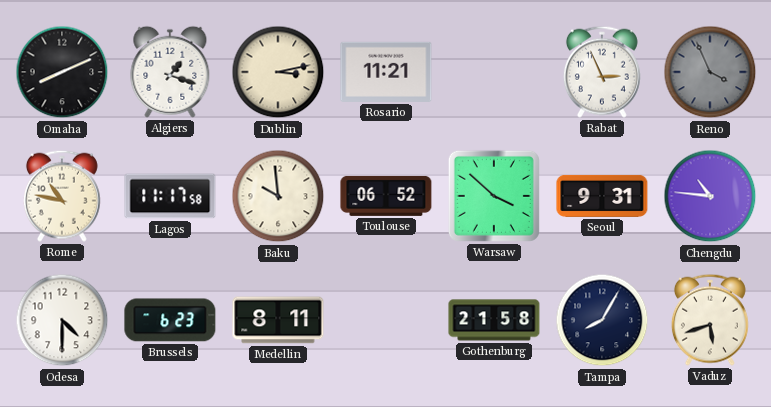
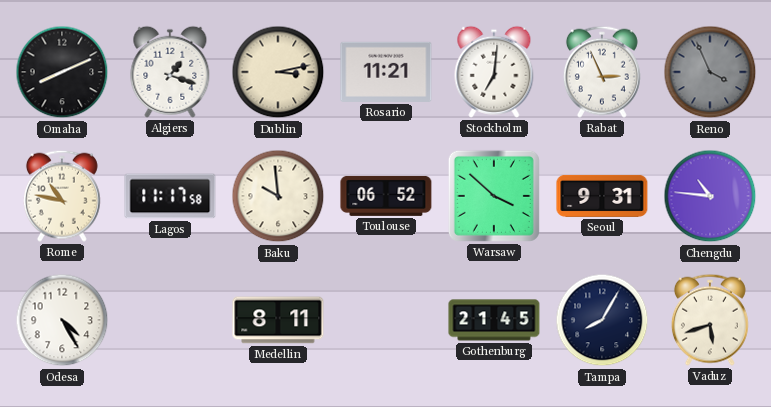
Stockholm: none -> 7:01 (494, 72)
Odesa: 4:30 -> 4:25 (62, 320)
Brussels: 6:23 -> none (170, 320)
Gothenburg: 21:58 -> 21:45 (494, 320)
